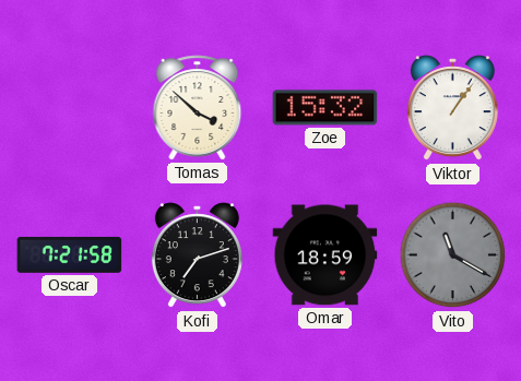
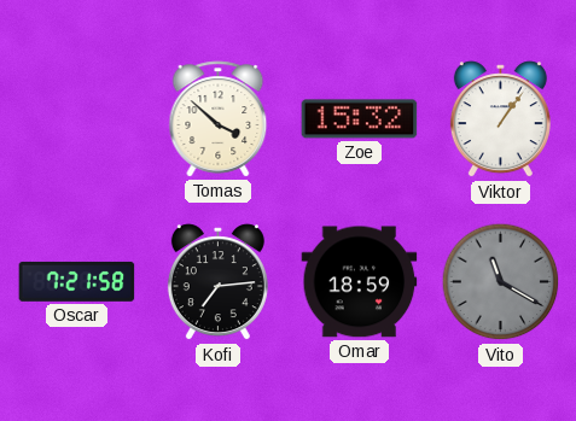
Kofi: 7:12 -> 7:14 (217, 282)
